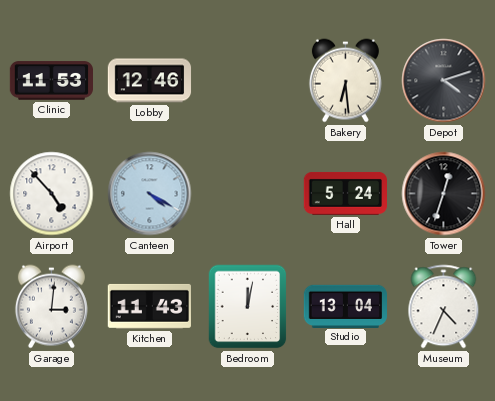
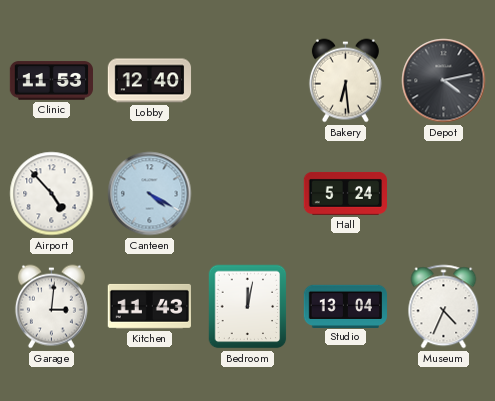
Lobby: 12:46 -> 12:40 (150, 81)
Depot: 4:12 -> 4:13 (444, 81)
Tower: 12:33 -> none (444, 194)
